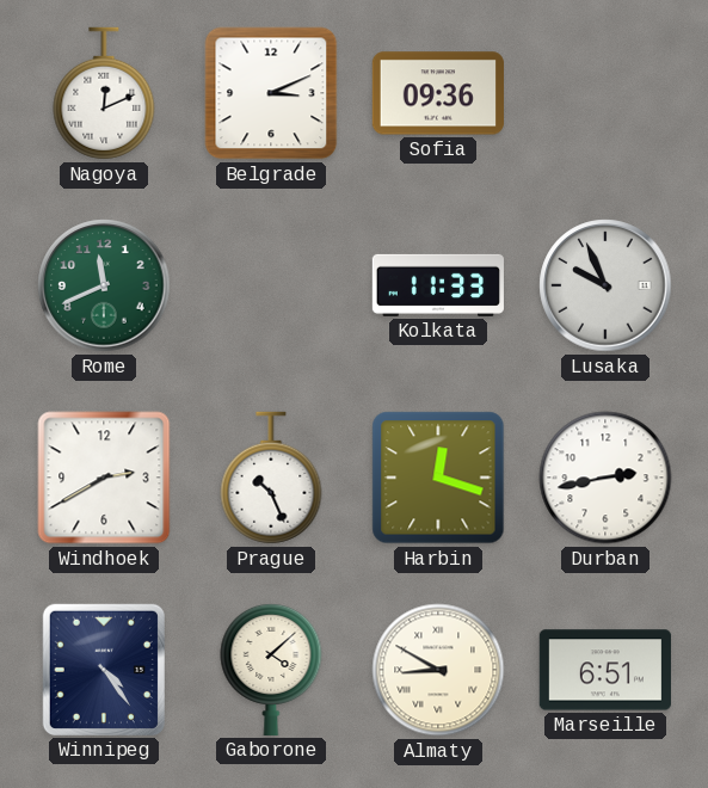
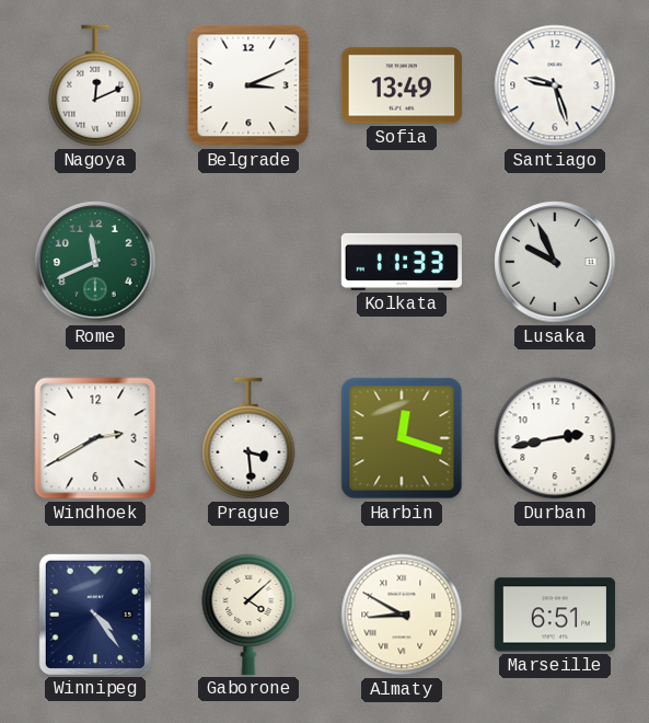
Sofia: 09:36 -> 13:49 (402, 85)
Santiago: none -> 9:27 (555, 85)
Prague: 10:26 -> 3:29 (248, 438)
